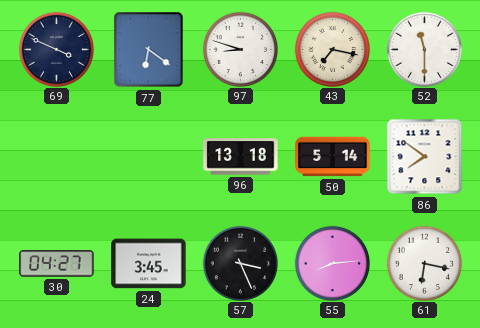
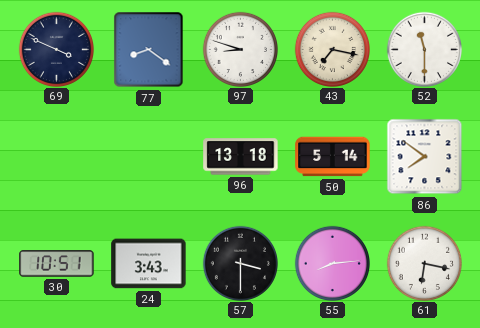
77: 6:21 -> 8:21 (149, 50)
30: 04:27 -> 10:51 (57, 264)
24: 3:45 -> 3:43 (149, 264)
57: 3:26 -> 3:30 (240, 263)
